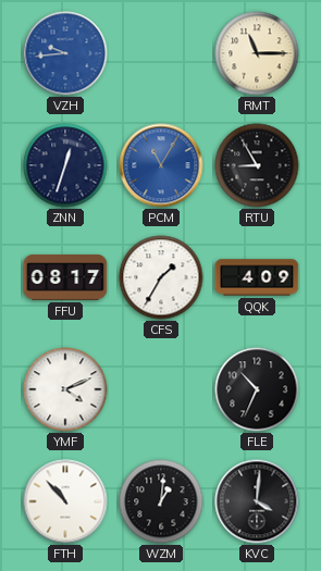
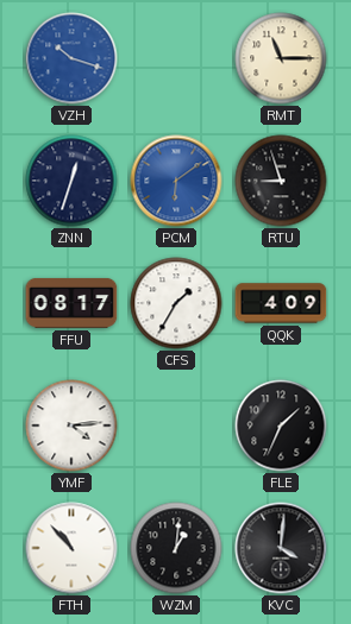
VZH: 9:44 -> 10:18 (71, 58)
PCM: 11:05 -> 6:09 (176, 181)
RTU: 8:55 -> 8:57 (281, 181)
YMF: 4:11 -> 4:14 (71, 426)
FLE: 10:34 -> 1:34 (281, 426)
